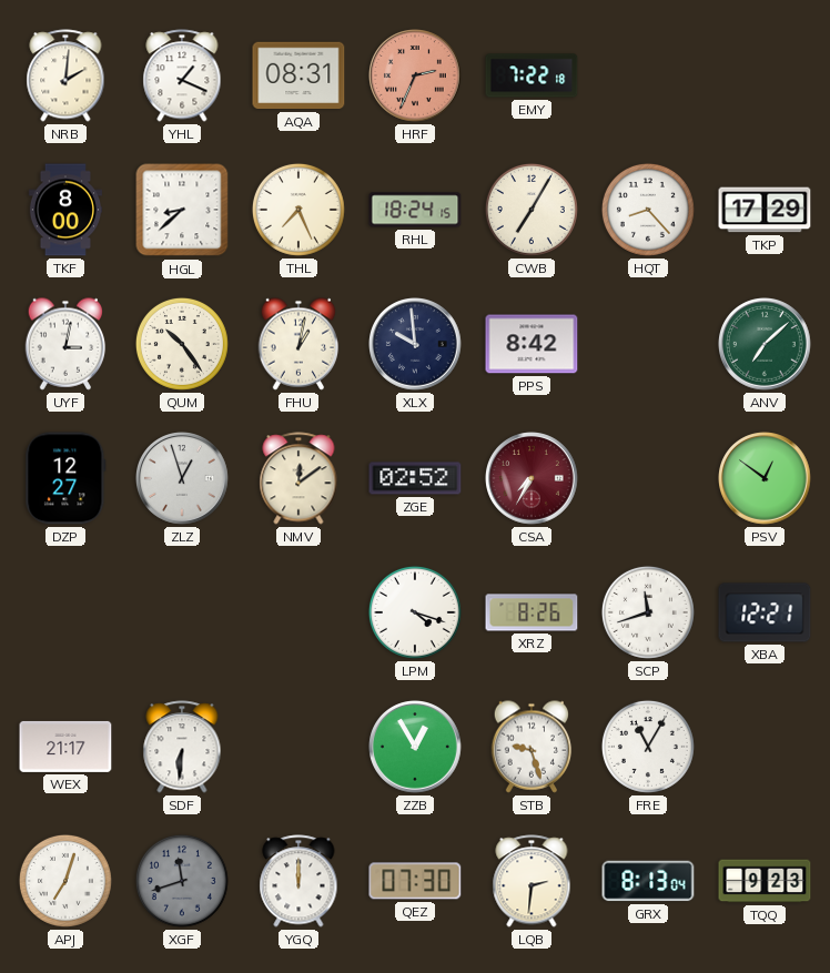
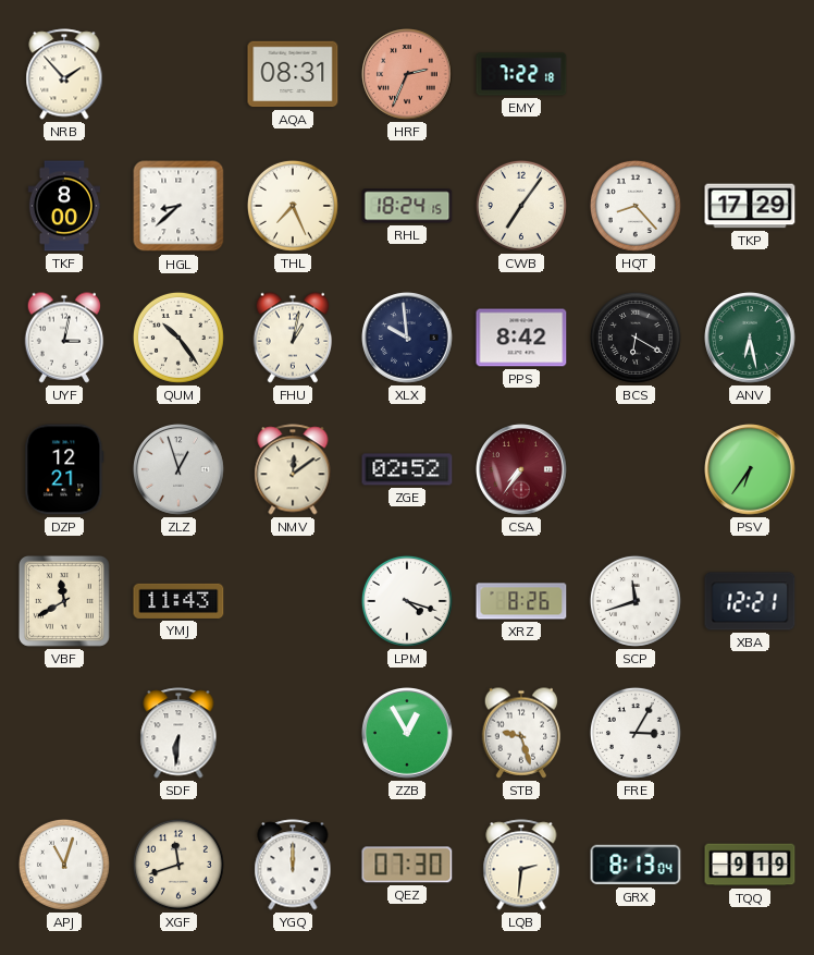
NRB: 2:01 -> 1:53 (64, 74)
YHL: 1:19 -> none (182, 75)
CWB: 7:05 -> 7:06 (521, 206)
BCS: none -> 6:20 (636, 338)
ANV: 7:08 -> 6:28 (751, 339)
DZP: 12:27 -> 12:21 (64, 469)
CSA: 7:35 -> 7:36 (522, 470)
PSV: 12:51 -> 6:36 (751, 470)
VBF: none -> 11:40 (64, 601)
YMJ: none -> 11:43 (178, 601)
WEX: 21:17 -> none (65, 747)
FRE: 11:05 -> 3:05 (636, 733)
APJ: 7:03 -> 11:03 (64, 865)
XGF dial: grey -> cream (178, 865)
TQQ: 9:23 -> 9:19 (750, 865)
